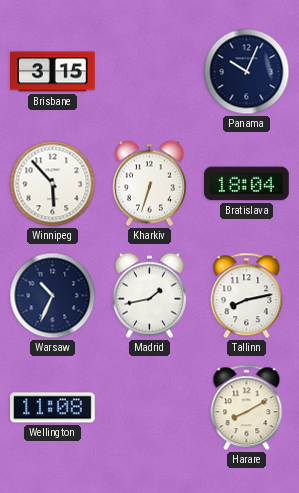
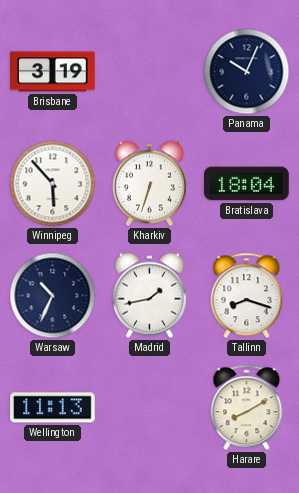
Brisbane: 3:15 -> 3:19 (53, 72)
Tallinn: 8:13 -> 8:18 (247, 296)
Wellington: 11:08 -> 11:13 (53, 408)
